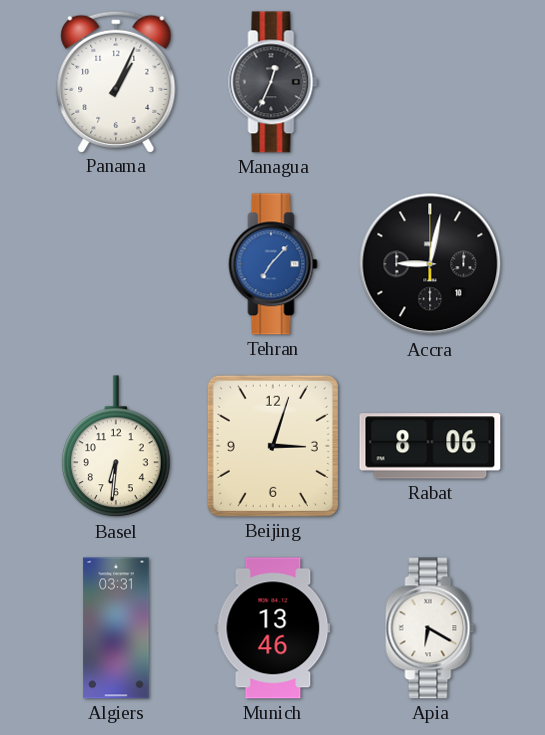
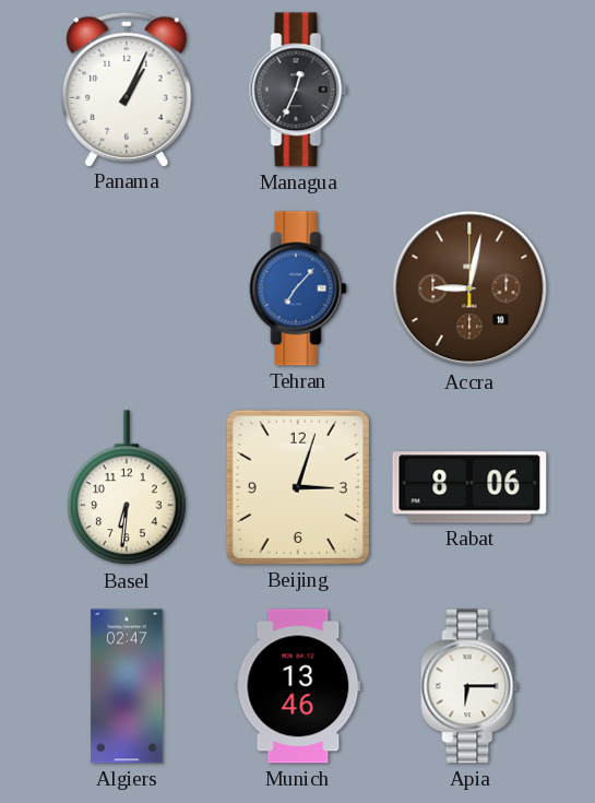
Accra dial: black -> brown (469, 288)
Algiers: 03:31 -> 02:47 (127, 686)
Apia: 6:20 -> 6:15 (469, 686)
